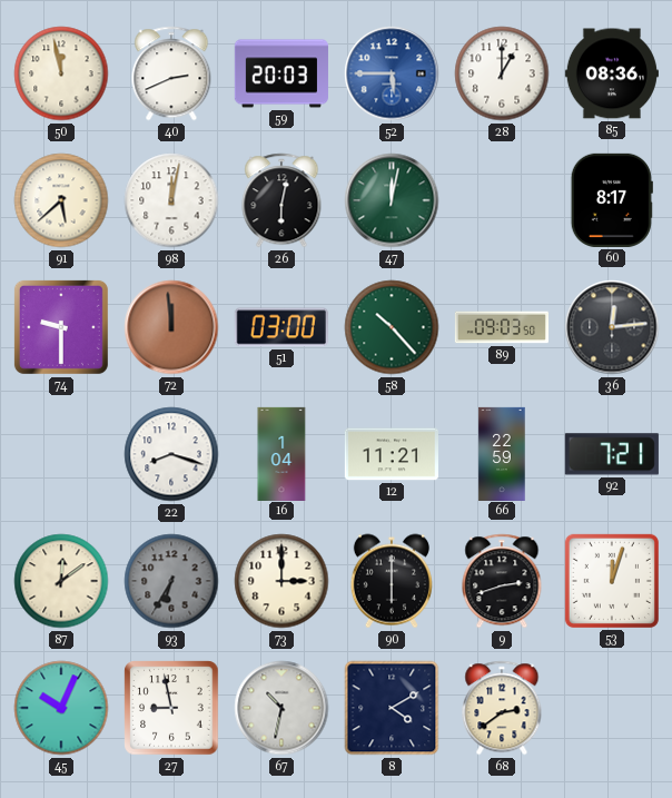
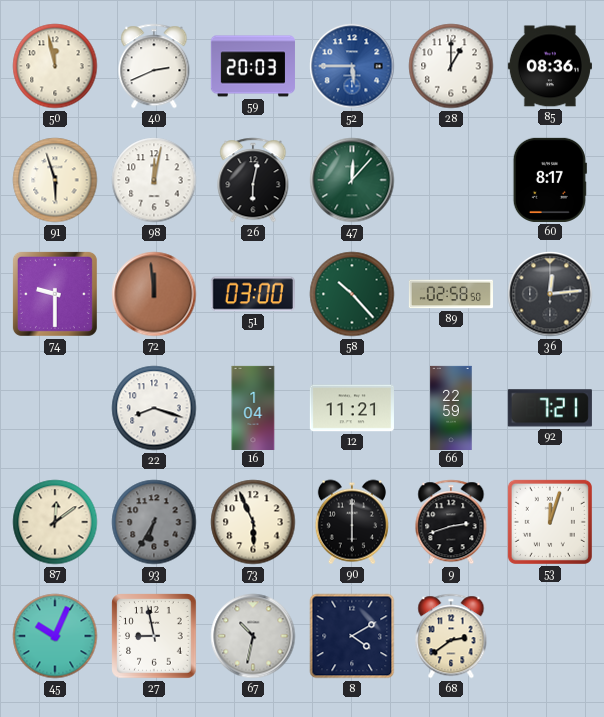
91: 5:38 -> 5:57 (55, 180)
47: 12:02 -> 12:07 (352, 180)
89: 09:03 -> 02:58 (451, 294)
73: 3:00 -> 5:56 (253, 522)
